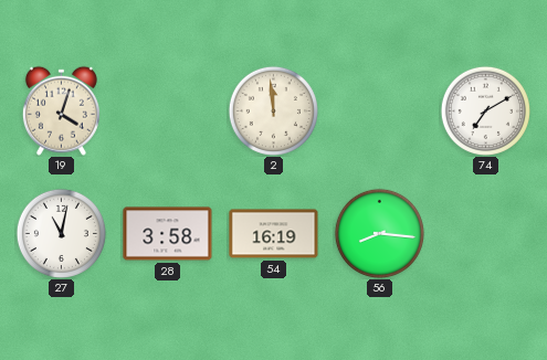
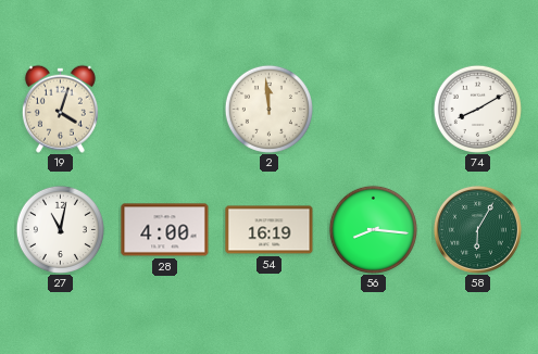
74: 7:10 -> 8:10 (477, 109)
28: 3:58 -> 4:00 (165, 230)
58: none -> 6:05 (477, 229)
